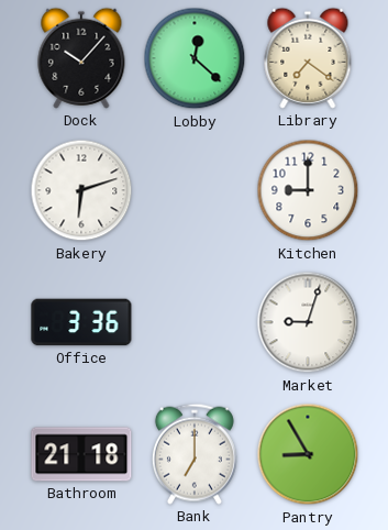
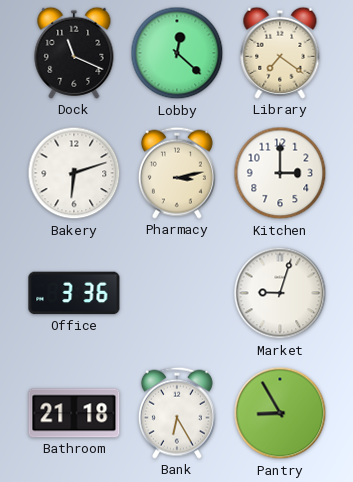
Dock: 10:07 -> 11:19 (74, 53)
Pharmacy: none -> 3:13 (177, 173)
Kitchen: 9:00 -> 3:00 (280, 173)
Bank: 7:00 -> 6:25 (177, 413)
